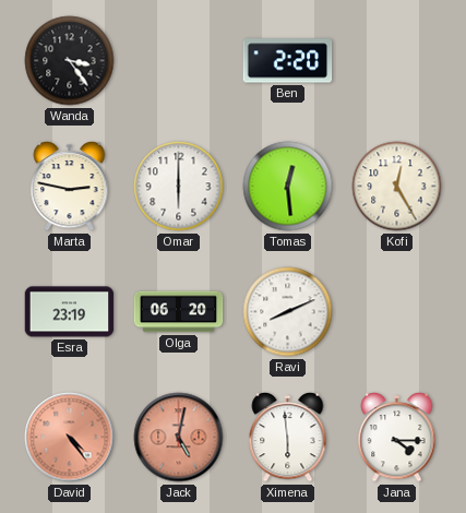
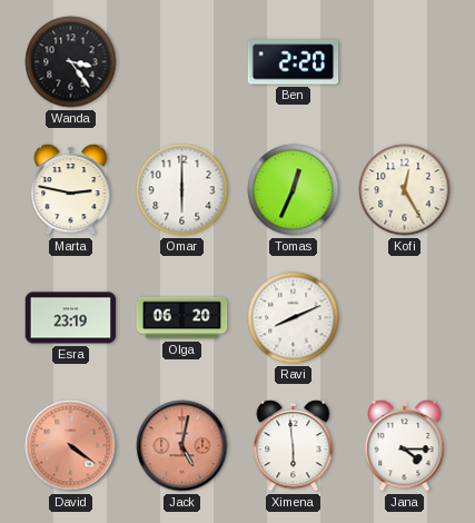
Tomas: 12:29 -> 12:34 (294, 190)
David: 4:24 -> 4:21 (71, 446)
